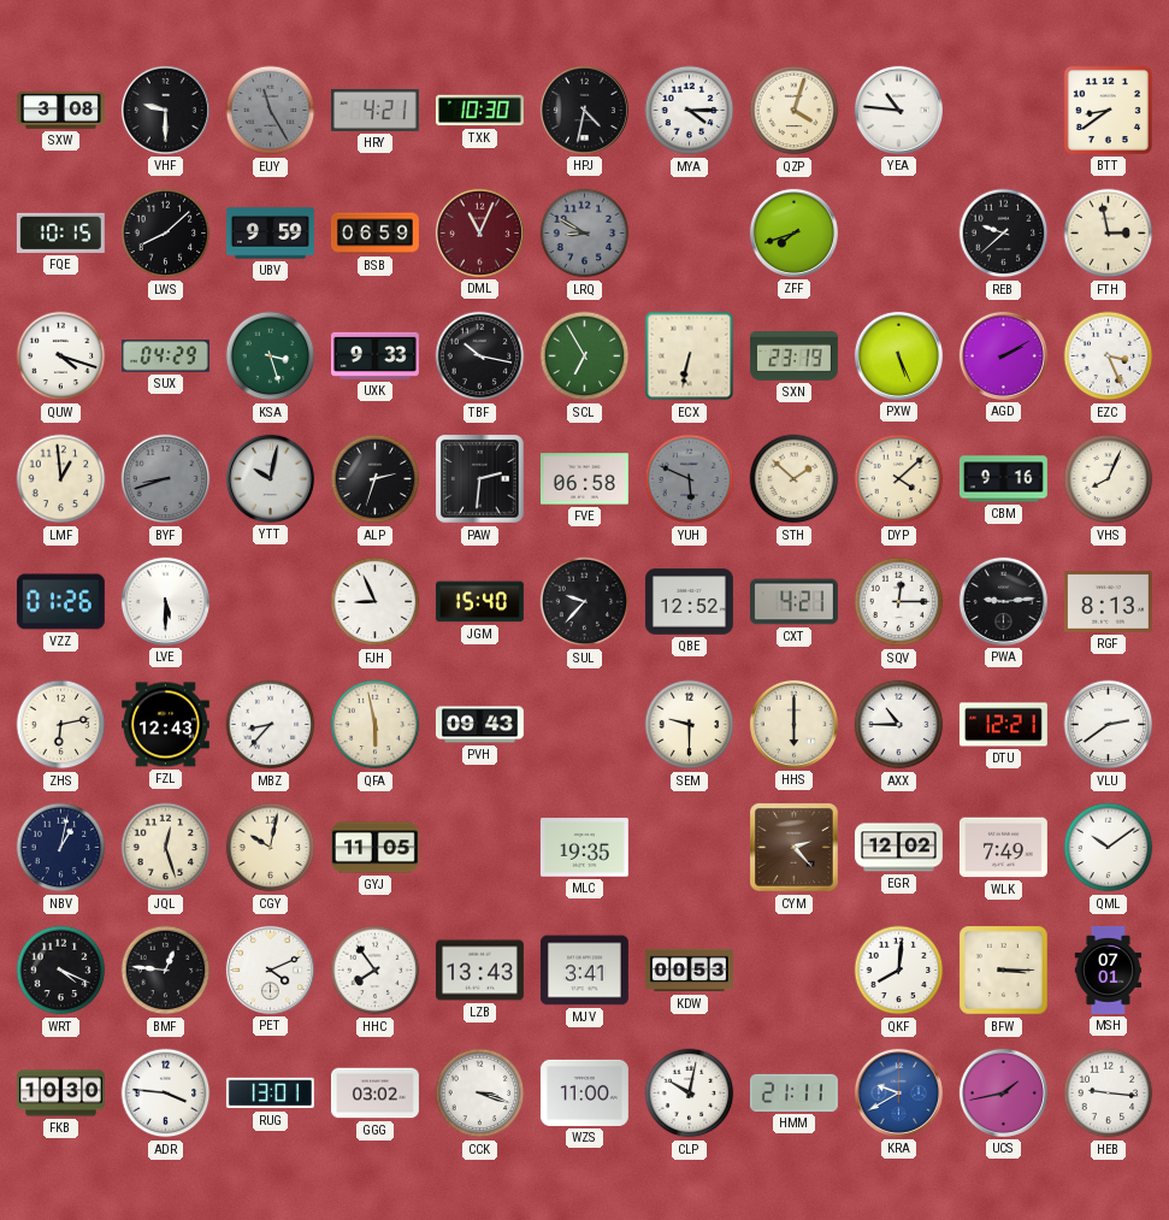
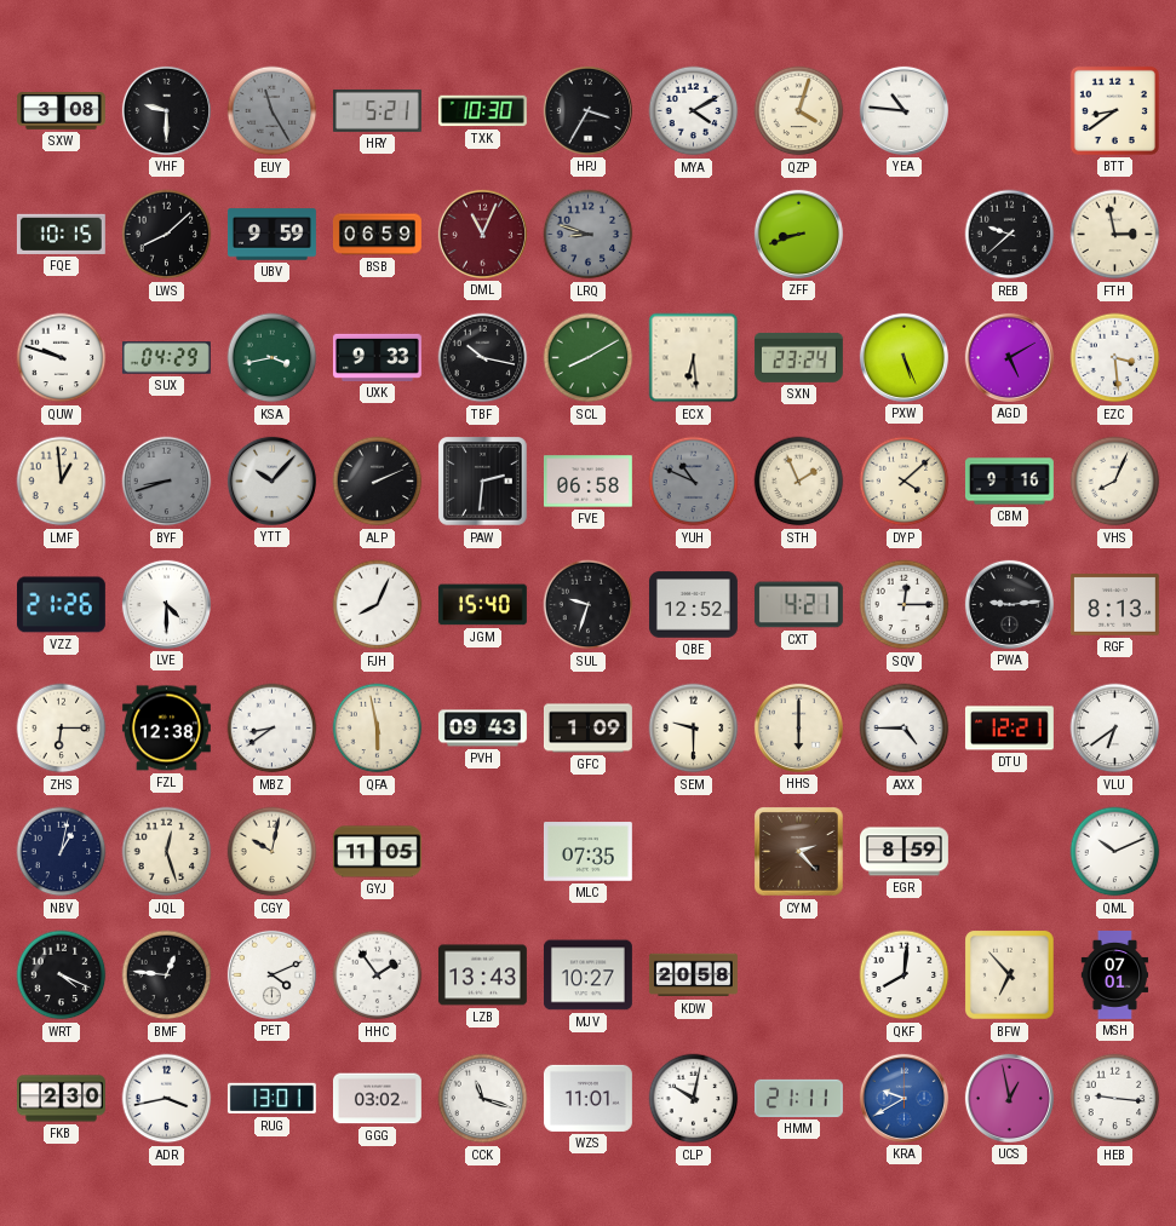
HRY: 4:21 -> 5:21 (377, 110)
HPJ: 4:32 -> 3:35 (587, 110)
MYA: 4:15 -> 4:10 (694, 111)
LRQ: 8:50 -> 8:48 (589, 235)
ZFF: 7:42 -> 8:42 (798, 234)
QUW: 4:18 -> 9:48 (62, 358)
KSA: 3:27 -> 3:43 (273, 358)
SCL: 6:55 -> 8:10 (589, 358)
ECX: 6:32 -> 6:29 (694, 358)
SXN: 23:19 -> 23:24 (798, 357)
AGD: 2:10 -> 5:10 (1009, 357)
EZC: 3:26 -> 3:29 (1115, 358)
YTT: 10:02 -> 10:07 (271, 480)
ALP: 2:33 -> 2:11 (378, 482)
YUH: 5:49 -> 10:49 (694, 482)
STH: 1:52 -> 1:56 (799, 482)
VZZ: 01:26 -> 21:26 (61, 605)
LVE: 5:30 -> 4:30 (166, 604)
FJH: 8:56 -> 8:04 (378, 605)
SUL: 9:37 -> 9:33 (589, 605)
ZHS: 6:13 -> 6:15 (62, 729)
FZL: 12:43 -> 12:38 (166, 729)
MBZ: 8:37 -> 8:39 (273, 729)
GFC: none -> 1:09 (587, 729)
AXX: 10:45 -> 4:45 (905, 729)
VLU: 2:39 -> 6:39 (1115, 729)
MLC: 19:35 -> 07:35 (587, 852)
EGR: 12:02 -> 8:59 (903, 852)
WLK: 7:49 -> none (1003, 848)
QML: 10:09 -> 10:11 (1115, 852)
HHC: 7:54 -> 1:54 (378, 975)
MJV: 3:41 -> 10:27 (587, 975)
KDW: 00:53 -> 20:58 (693, 975)
BFW: 3:15 -> 6:53 (1010, 975)
FKB: 10:30 -> 2:30 (61, 1099)
ADR: 3:46 -> 3:43 (167, 1099)
CCK: 3:18 -> 11:18 (483, 1099)
WZS: 11:00 -> 11:01 (587, 1098)
UCS: 1:43 -> 12:58 (1009, 1098)
